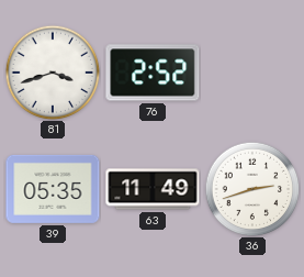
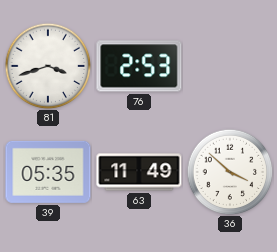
76: 2:52 -> 2:53 (139, 66)
36: 2:42 -> 3:52 (230, 172)
